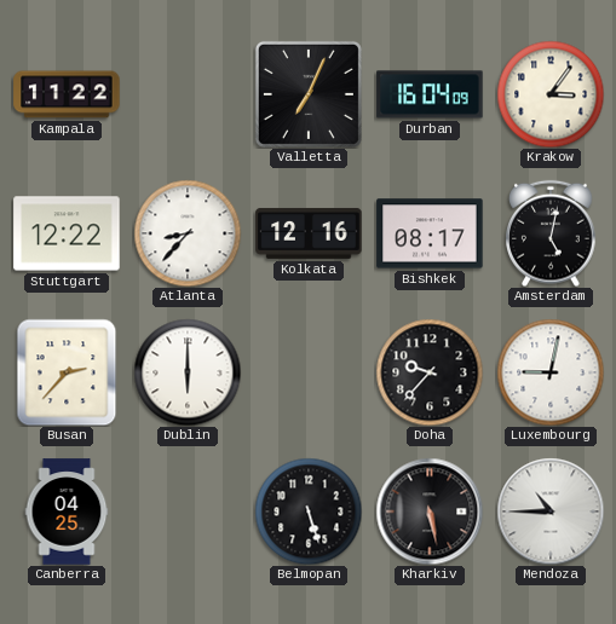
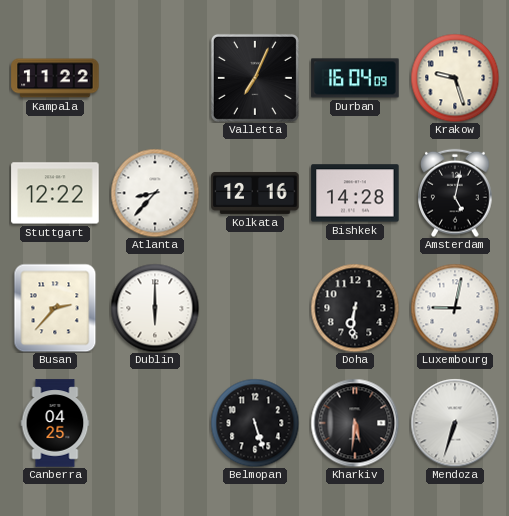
Krakow: 3:06 -> 9:27 (455, 78)
Bishkek: 08:17 -> 14:28 (355, 193)
Doha: 9:37 -> 6:31 (355, 308)
Kharkiv: 5:28 -> 5:31 (355, 423)
Mendoza: 10:45 -> 6:33 (455, 423)
